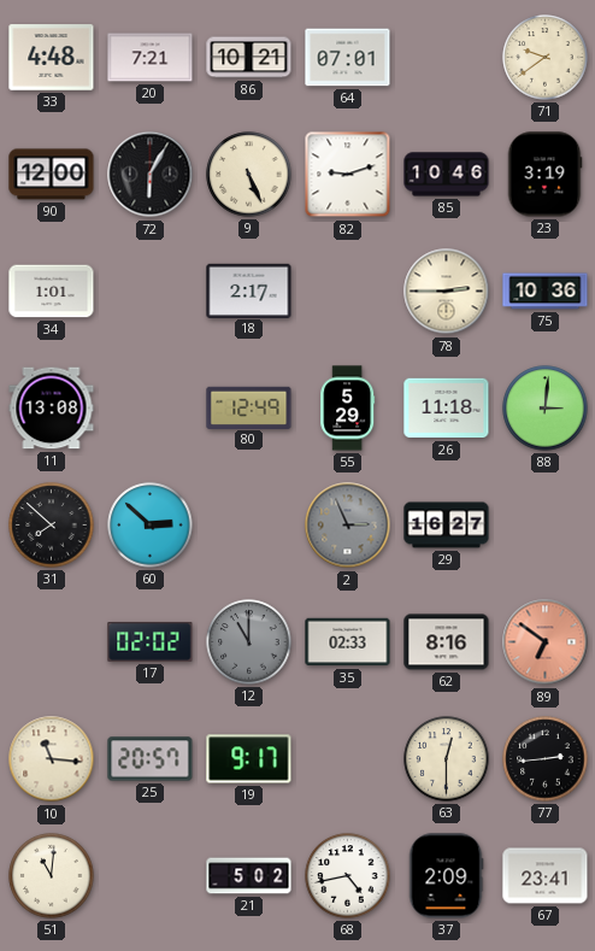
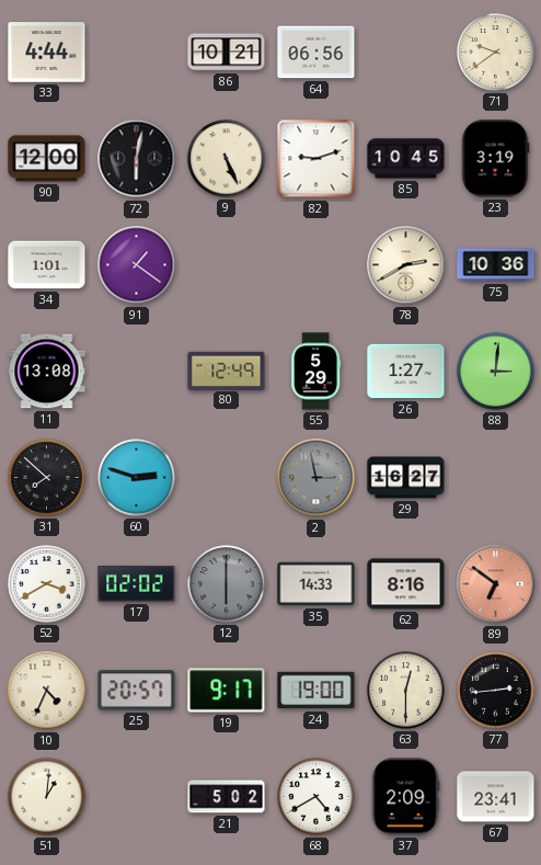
33: 4:48 -> 4:44 (47, 53)
20: 7:21 -> none (151, 58)
64: 07:01 -> 06:56 (316, 53)
72: 6:05 -> 6:02 (137, 159)
85: 10:46 -> 10:45 (406, 159)
91: none -> 1:21 (137, 265)
18: 2:17 -> none (249, 290)
78: 2:45 -> 2:40 (406, 265)
26: 11:18 -> 1:27 (406, 372)
60: 2:52 -> 2:48 (137, 478)
2: 2:56 -> 2:58 (316, 478)
52: none -> 3:40 (47, 584)
12: 11:00 -> 6:00 (227, 584)
35: 02:33 -> 14:33 (316, 584)
10: 11:16 -> 4:34 (47, 691)
24: none -> 19:00 (316, 691)
51: 11:01 -> 1:01 (47, 797)
68: 4:43 -> 4:40 (316, 797)
